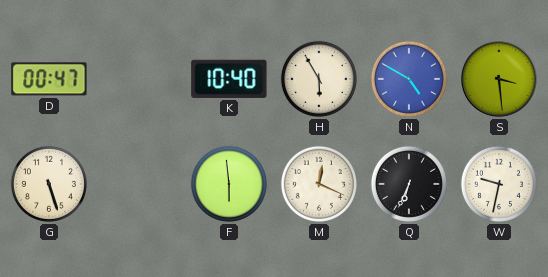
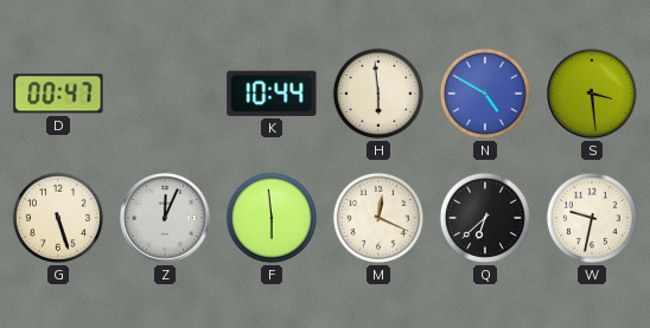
K: 10:40 -> 10:44 (272, 94)
H: 5:55 -> 5:59 (378, 94)
Z: none -> 12:04 (165, 218)
Q: 6:34 -> 6:38 (485, 218)
